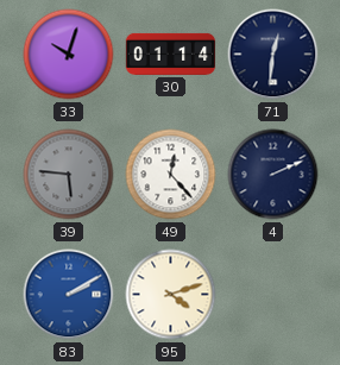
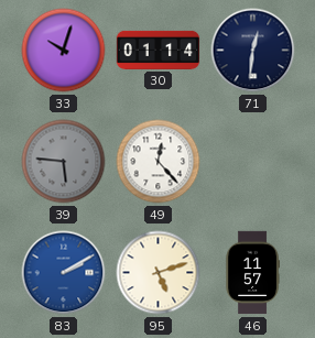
4: 2:11 -> none (273, 175)
95: 4:12 -> 5:12 (159, 273)
46: none -> 11:57 (252, 273)
